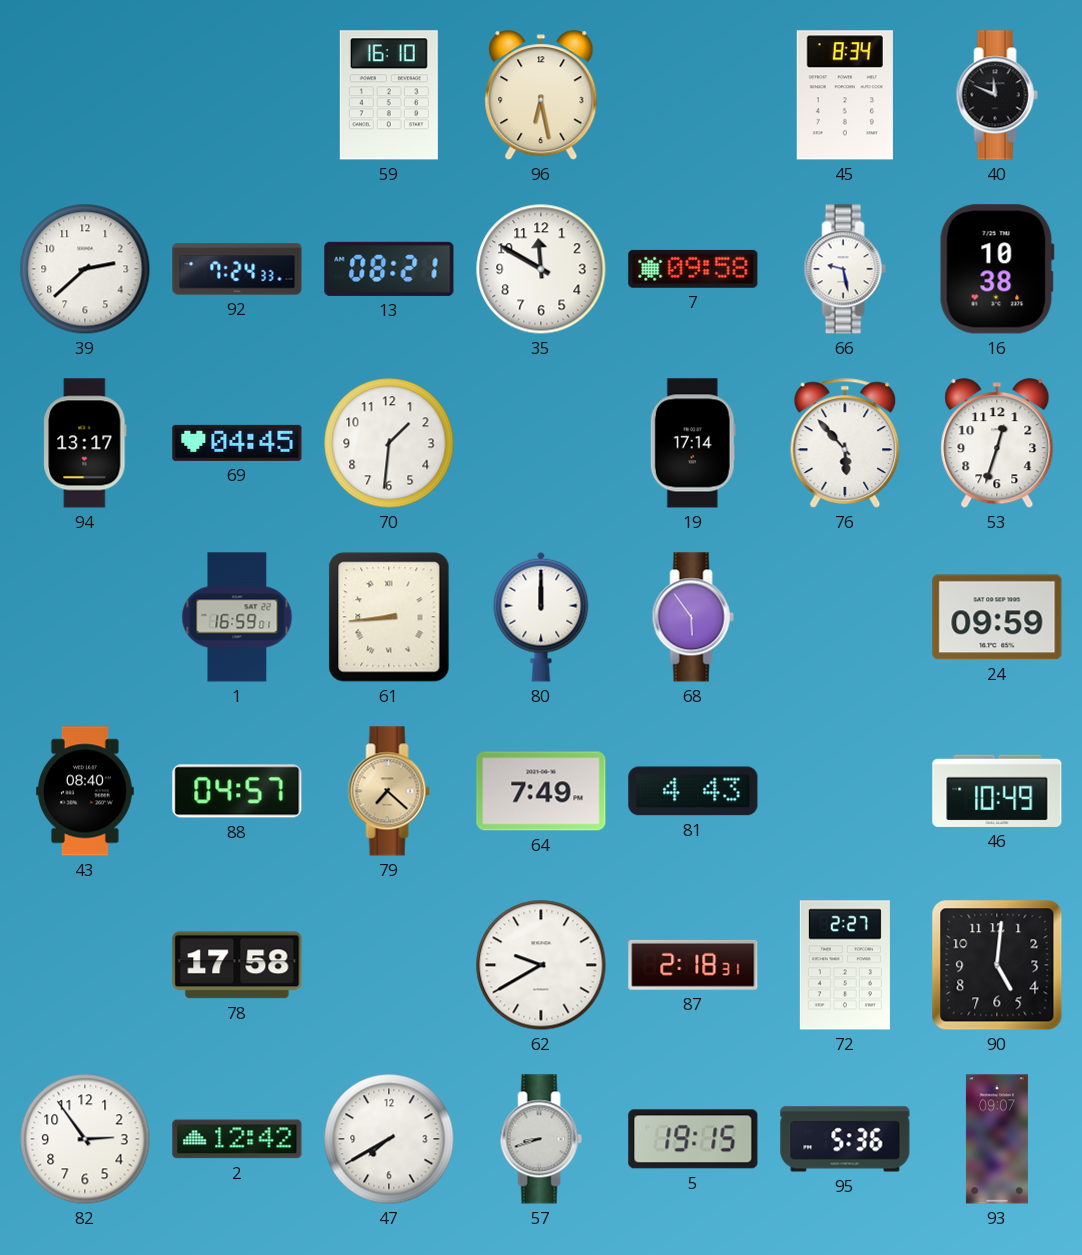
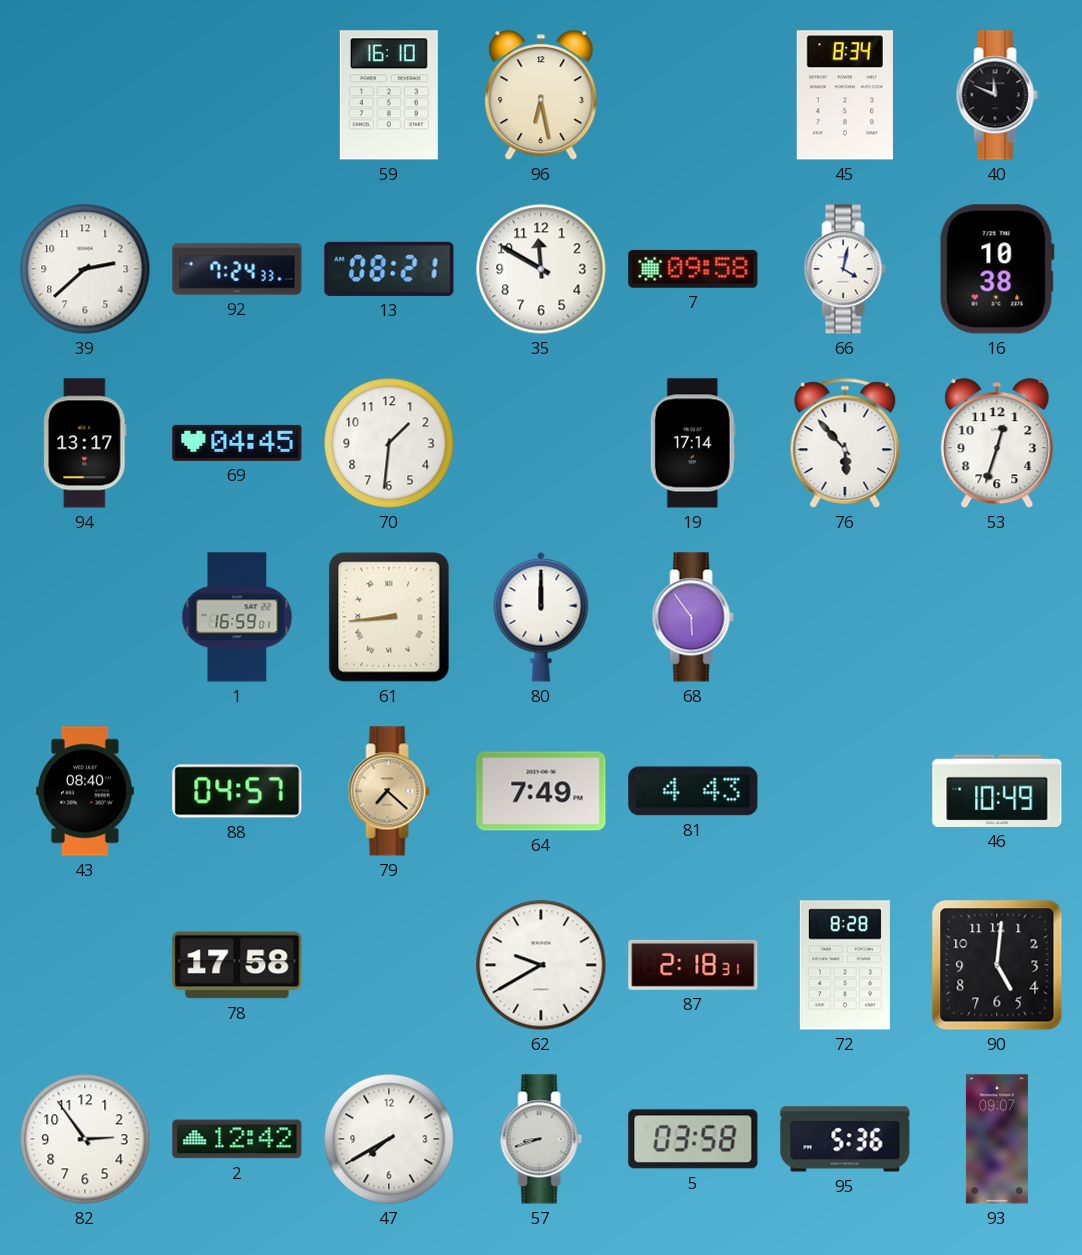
66: 9:28 -> 4:02 (845, 269)
24: 09:59 -> none (997, 617)
72: 2:27 -> 8:28 (845, 965)
5: 19:15 -> 03:58 (693, 1139)
